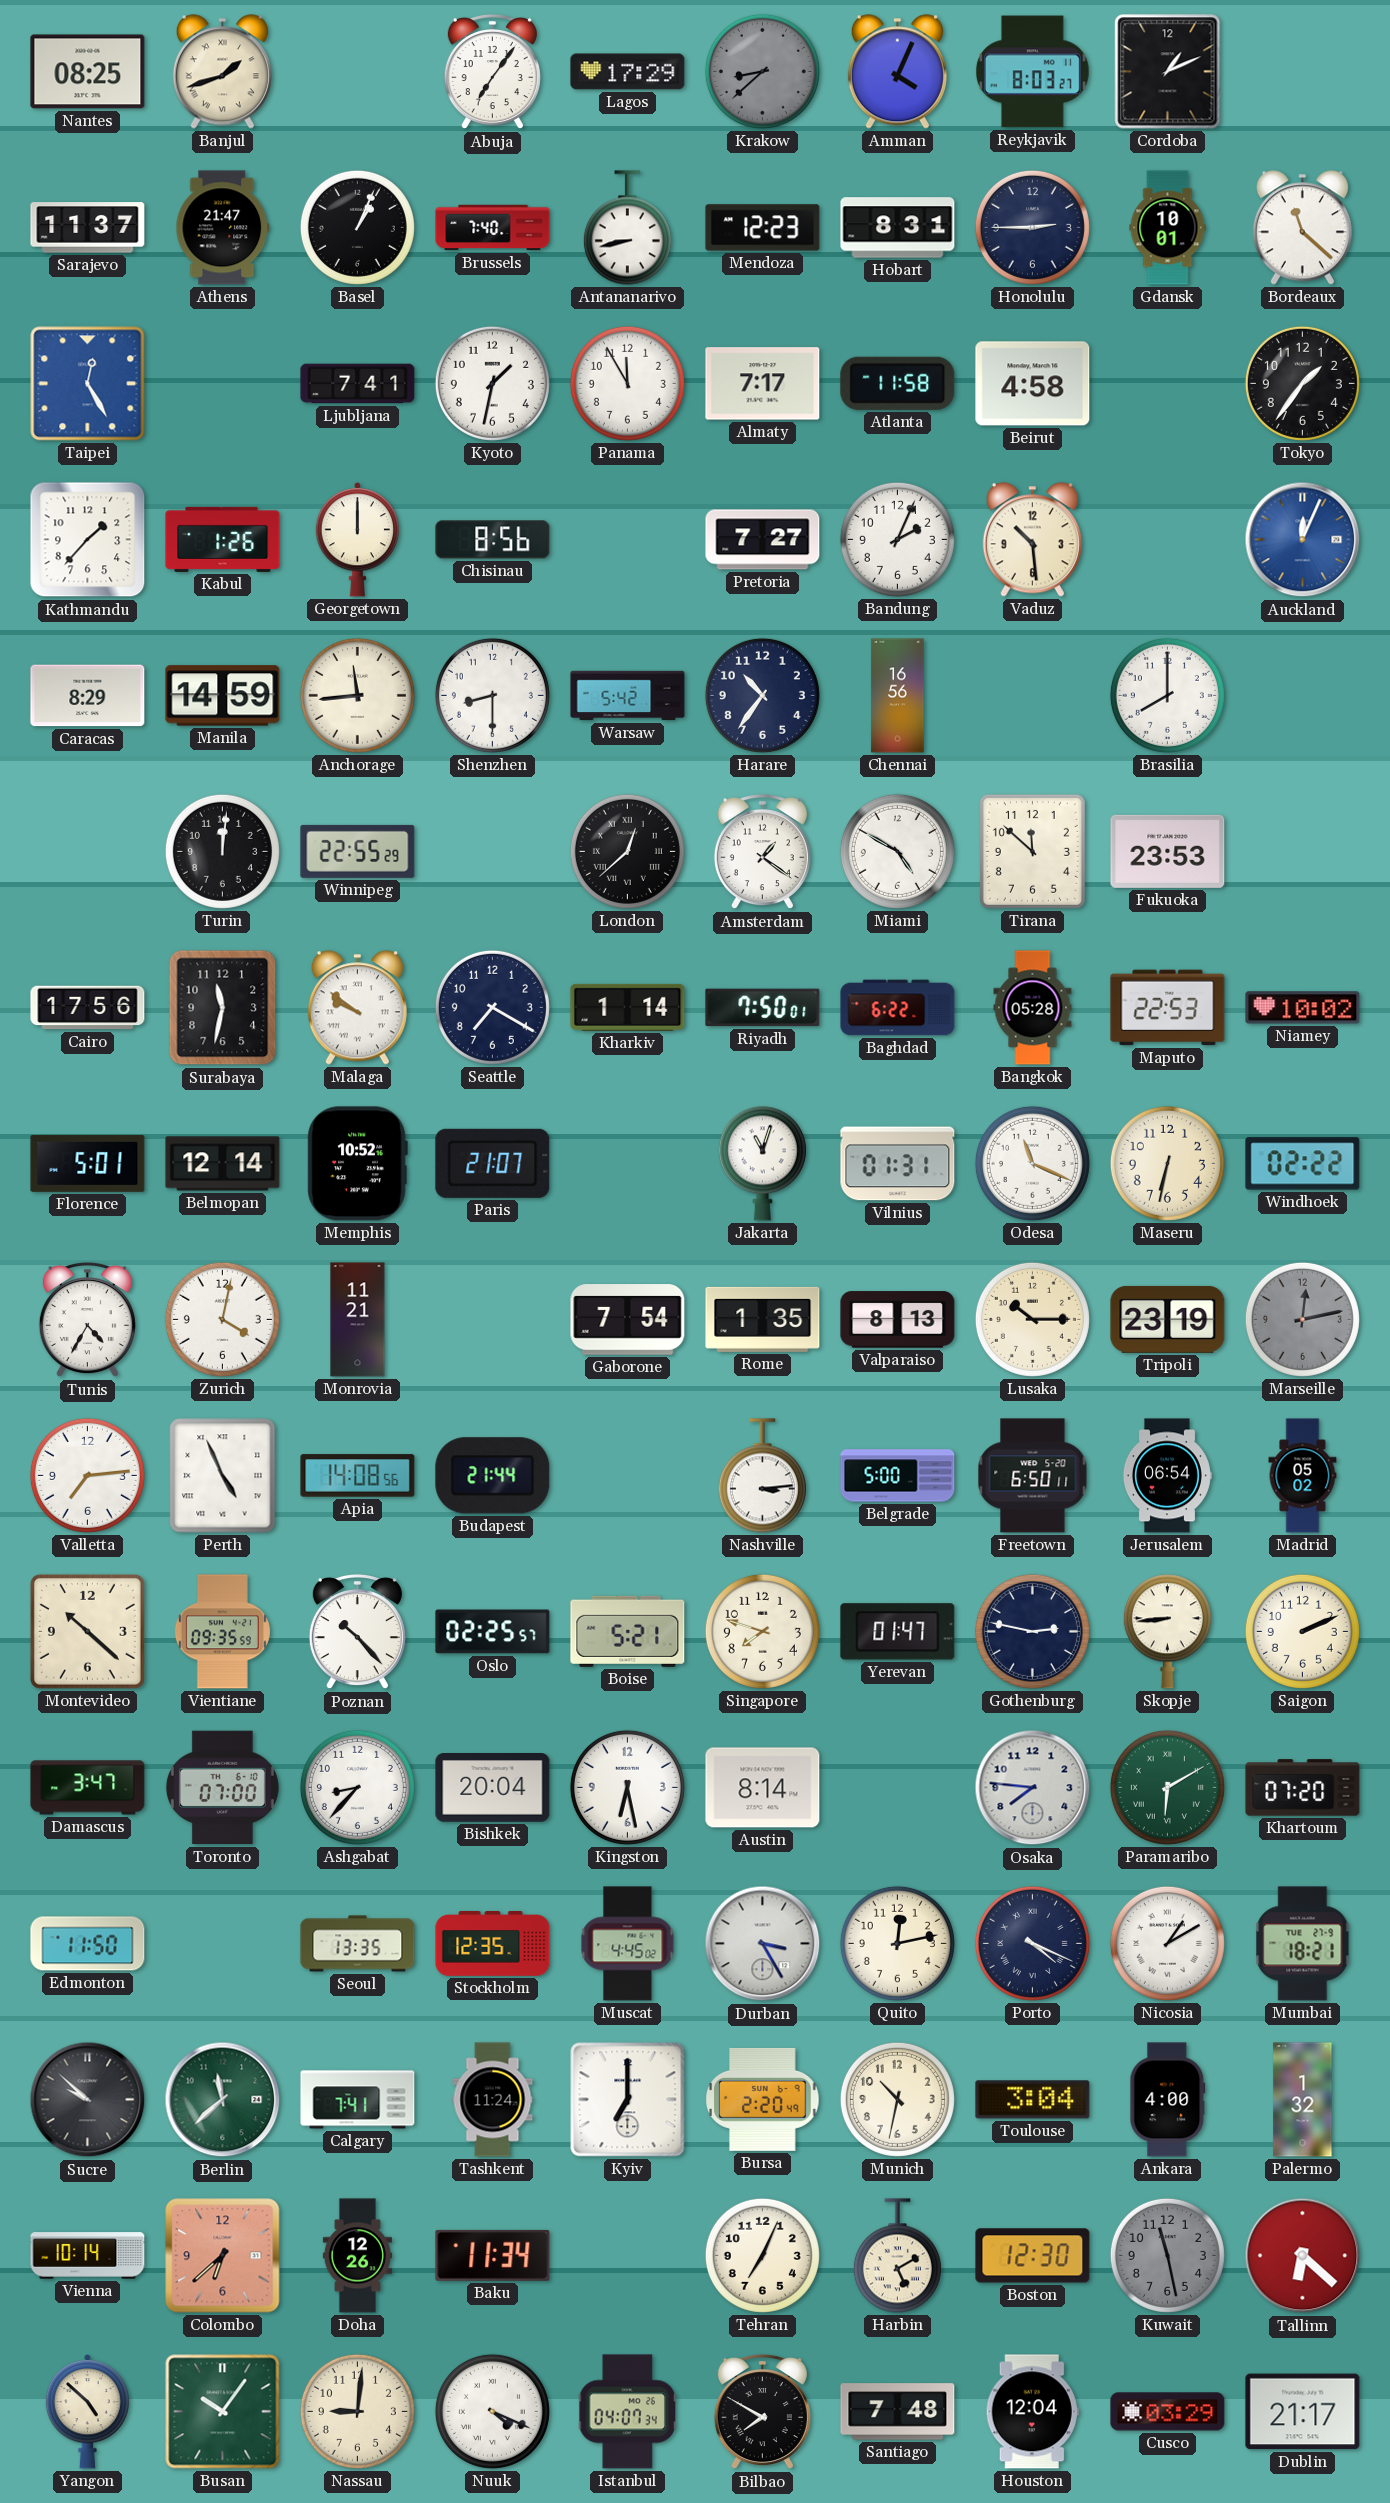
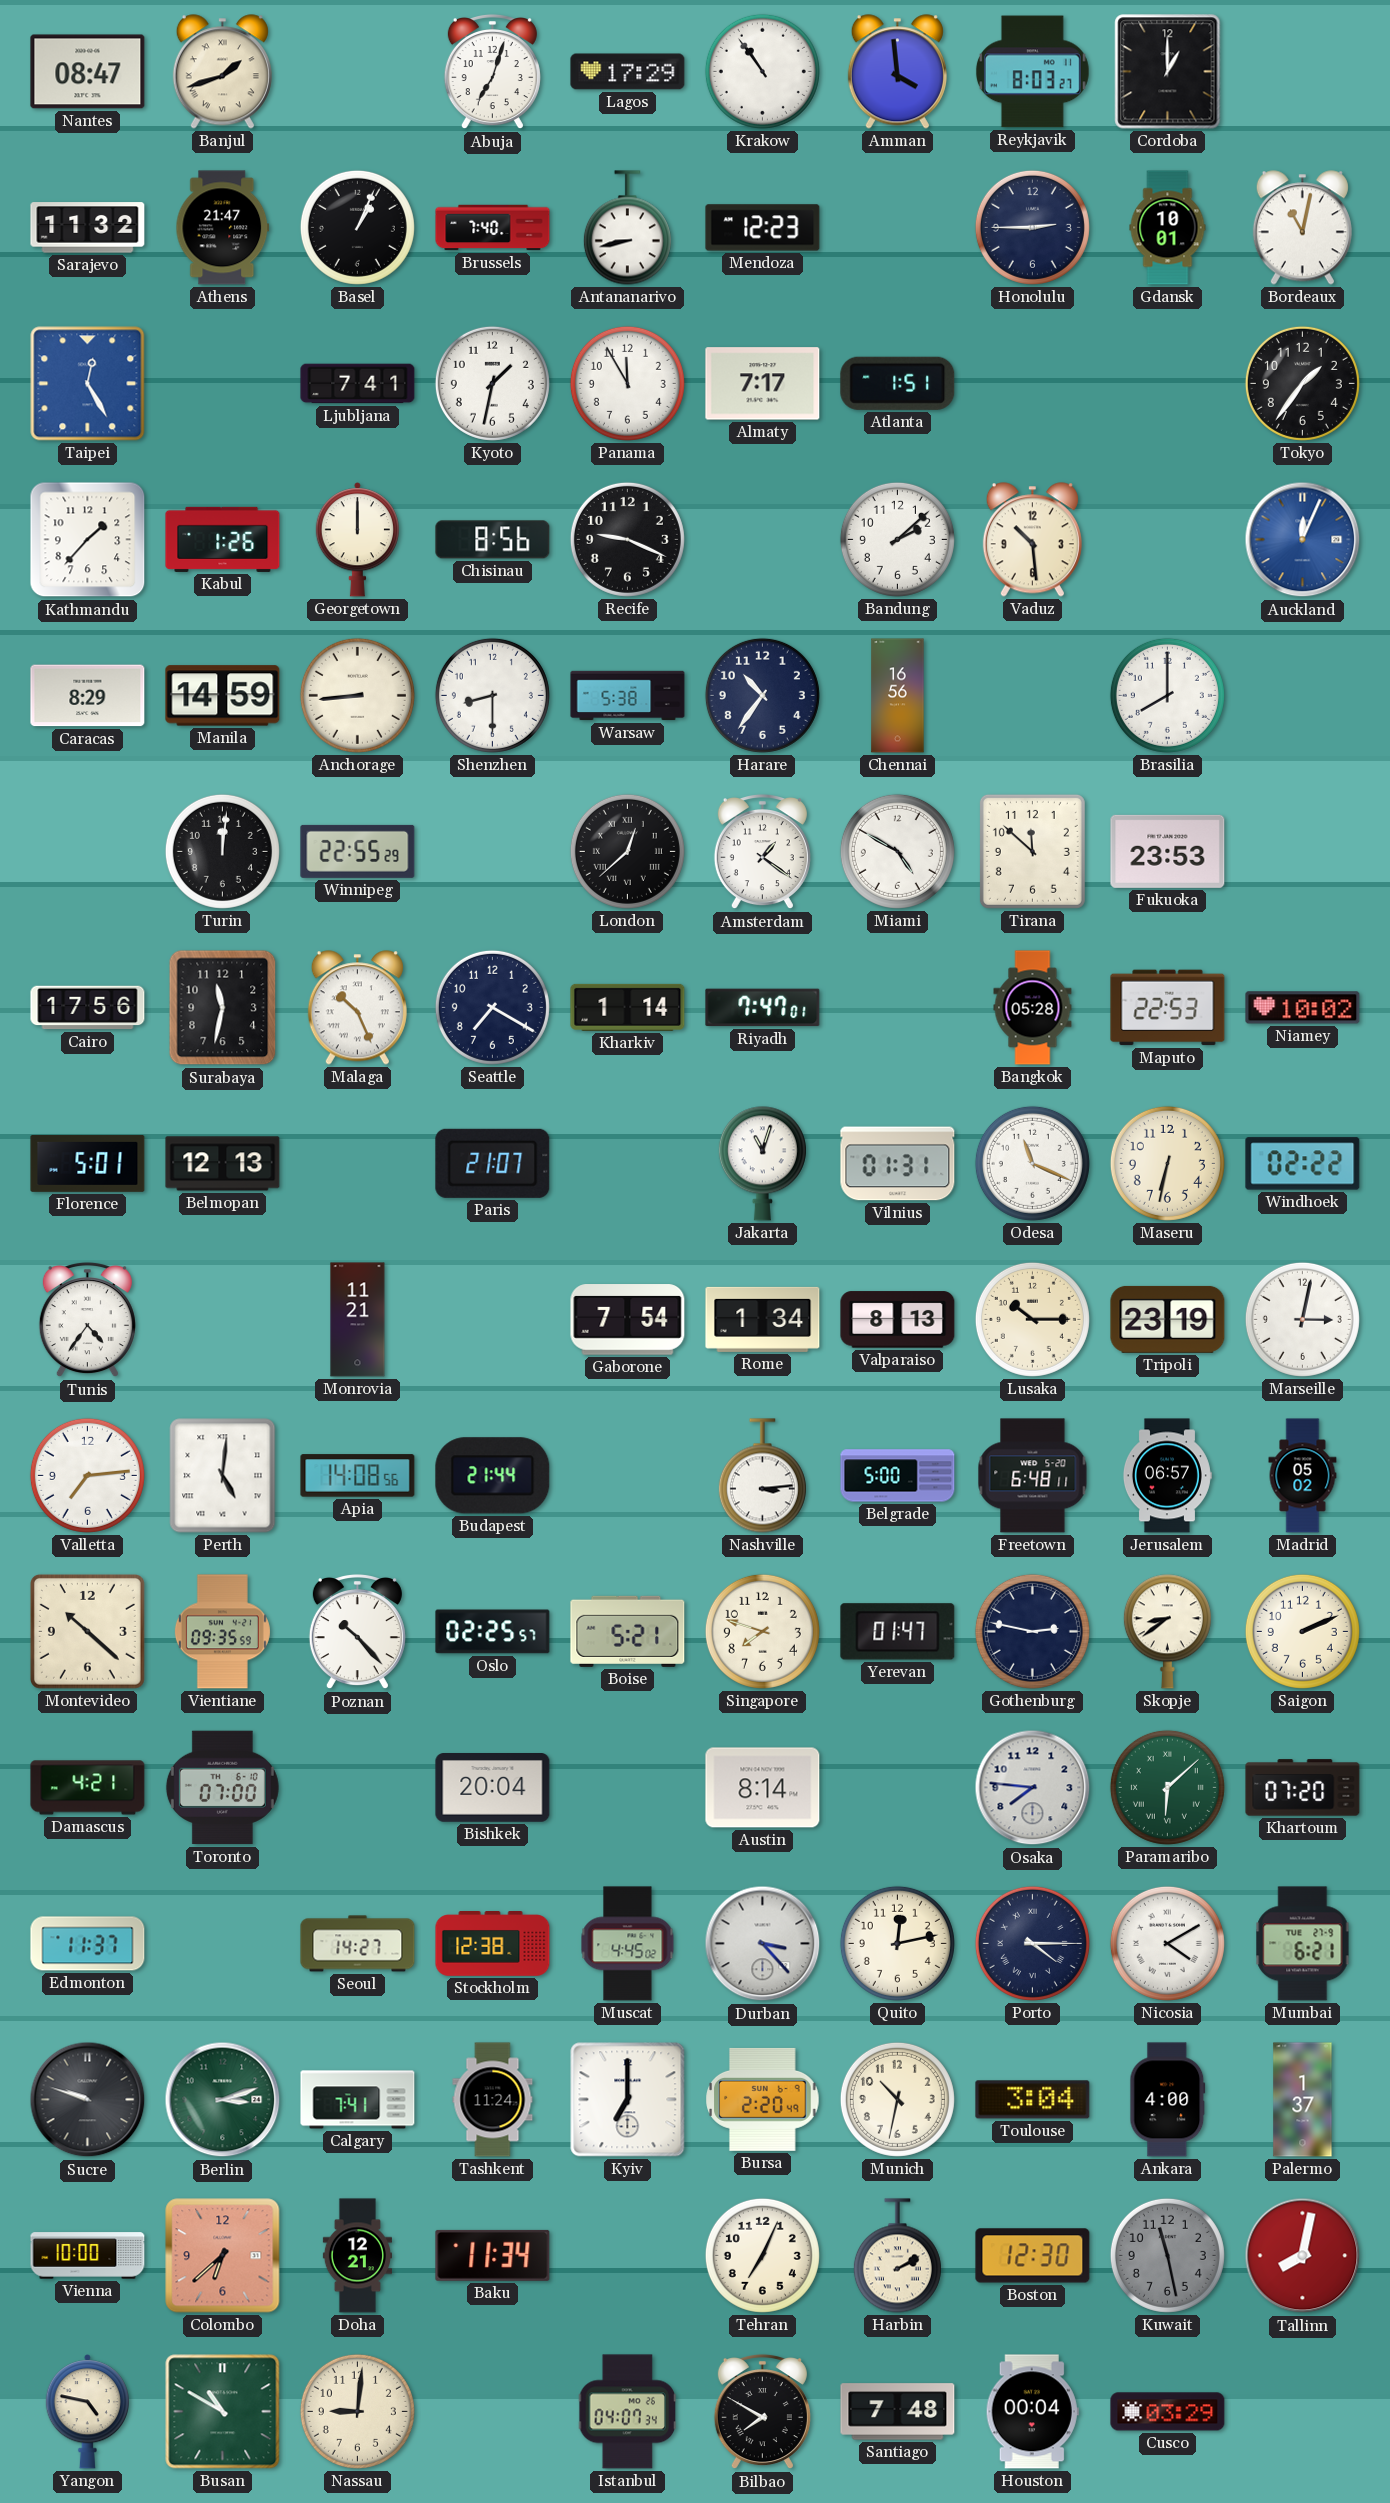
Nantes: 08:25 -> 08:47 (88, 72)
Abuja: 7:06 -> 7:03 (492, 72)
Krakow: 8:38 -> 10:54 (762, 71)
Krakow dial: grey -> white (762, 71)
Amman: 4:04 -> 3:59 (897, 72)
Cordoba: 1:11 -> 1:00 (1168, 72)
Sarajevo: 11:37 -> 11:32 (88, 228)
Hobart: 8:31 -> none (898, 228)
Bordeaux: 11:22 -> 11:02 (1302, 228)
Atlanta: 11:58 -> 1:51 (898, 383)
Beirut: 4:58 -> none (1033, 384)
Recife: none -> 9:19 (627, 539)
Pretoria: 7:27 -> none (763, 540)
Bandung: 2:04 -> 2:08 (897, 539)
Anchorage: 11:44 -> 8:44 (357, 695)
Warsaw: 5:42 -> 5:38 (628, 696)
Malaga: 9:51 -> 10:26 (357, 1008)
Riyadh: 7:50 -> 7:47 (763, 1008)
Baghdad: 6:22 -> none (898, 1008)
Belmopan: 12:14 -> 12:13 (223, 1164)
Memphis: 10:52 -> none (357, 1164)
Tunis: 4:35 -> 4:36 (87, 1320)
Zurich: 4:02 -> none (222, 1319)
Rome: 1:35 -> 1:34 (763, 1319)
Marseille: 12:13 -> 3:02 (1302, 1319)
Marseille dial: grey -> white (1302, 1319)
Perth: 4:56 -> 5:01 (223, 1476)
Freetown: 6:50 -> 6:48 (1033, 1476)
Jerusalem: 06:54 -> 06:57 (1167, 1476)
Skopje: 8:44 -> 8:39 (1167, 1632)
Damascus: 3:47 -> 4:21 (88, 1788)
Ashgabat: 8:37 -> none (357, 1787)
Kingston: 6:28 -> none (627, 1787)
Paramaribo: 6:10 -> 6:08 (1167, 1787)
Edmonton: 11:50 -> 11:37 (88, 1944)
Seoul: 13:35 -> 14:27 (358, 1944)
Stockholm: 12:35 -> 12:38 (493, 1944)
Durban: 3:25 -> 3:23 (763, 1944)
Porto: 4:19 -> 4:15 (1032, 1943)
Nicosia: 1:10 -> 4:10 (1167, 1943)
Mumbai: 18:21 -> 6:21 (1303, 1944)
Sucre: 9:52 -> 9:48 (88, 2100)
Berlin: 11:38 -> 3:12 (223, 2100)
Palermo: 1:32 -> 1:37 (1303, 2100)
Vienna: 10:14 -> 10:00 (88, 2256)
Doha: 12:26 -> 12:21 (357, 2256)
Harbin: 5:10 -> 2:10 (897, 2256)
Tallinn: 6:22 -> 8:02 (1303, 2256)
Yangon: 4:52 -> 4:47 (87, 2412)
Busan: 10:06 -> 10:50 (223, 2412)
Nuuk: 4:19 -> none (492, 2411)
Houston: 12:04 -> 00:04 (1032, 2412)
Dublin: 21:17 -> none (1303, 2412)
